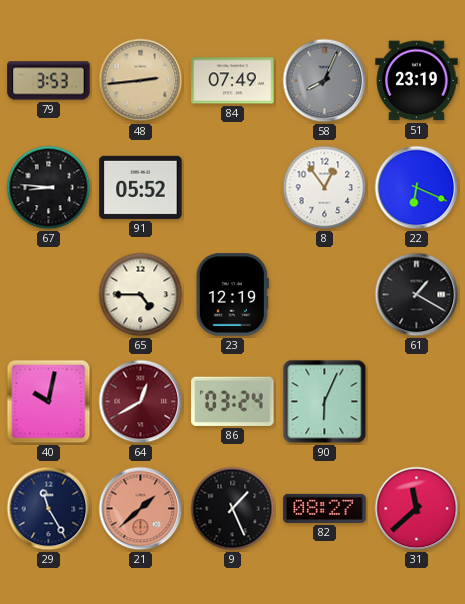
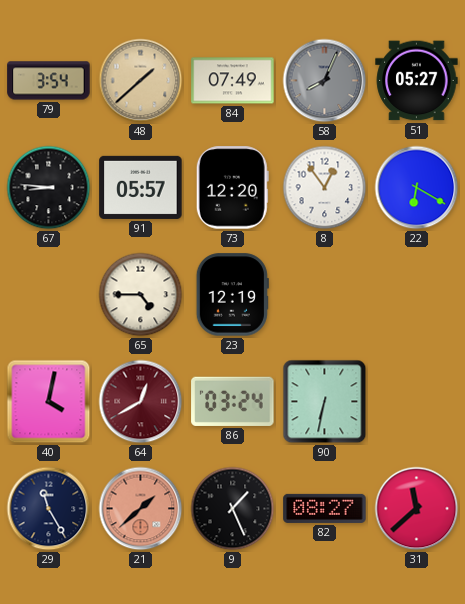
79: 3:53 -> 3:54 (49, 81)
48: 2:44 -> 1:38 (141, 81)
51: 23:19 -> 05:27 (417, 81)
91: 05:52 -> 05:57 (141, 187)
73: none -> 12:20 (232, 188)
22: 6:19 -> 6:20 (417, 188)
61: 1:20 -> none (417, 295)
40: 10:02 -> 4:02 (49, 402)
90: 6:04 -> 6:32 (325, 402)
